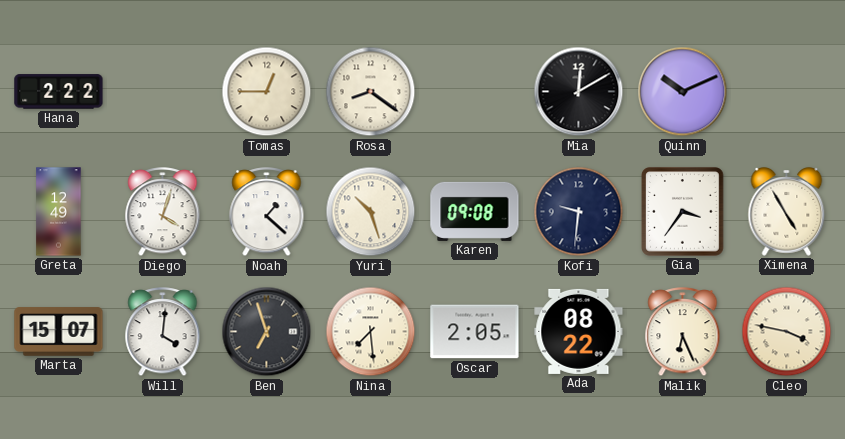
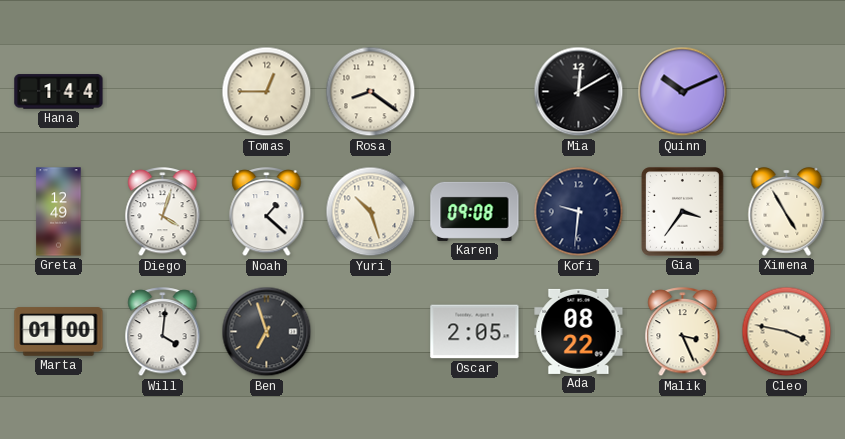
Hana: 2:22 -> 1:44 (59, 92)
Marta: 15:07 -> 01:00 (59, 332)
Nina: 7:29 -> none (371, 332)
Malik: 6:26 -> 3:26 (683, 333)
